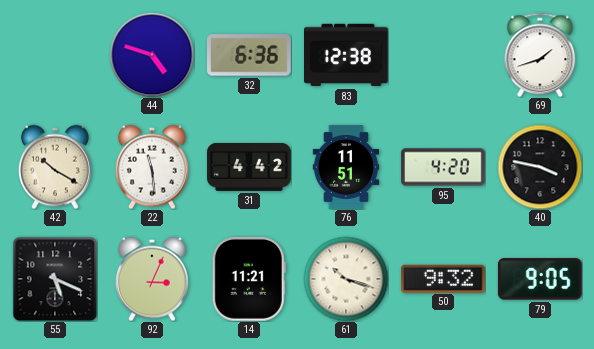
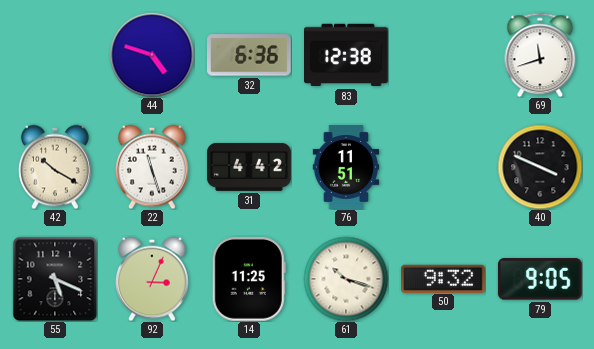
69: 1:42 -> 11:42 (540, 55)
22: 11:29 -> 11:27 (153, 167)
95: 4:20 -> none (443, 167)
40: 3:47 -> 3:49 (540, 167)
14: 11:21 -> 11:25 (249, 280)
